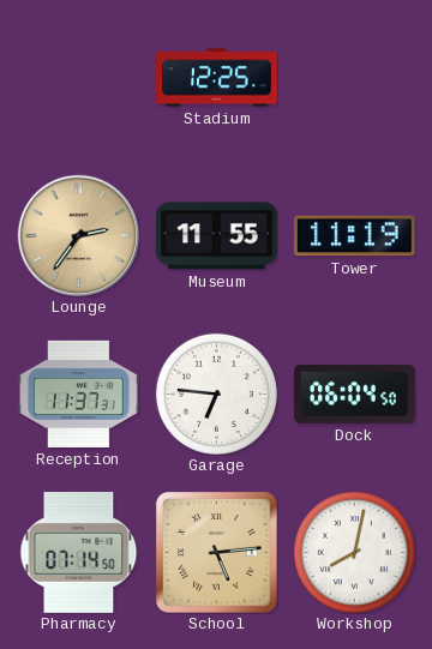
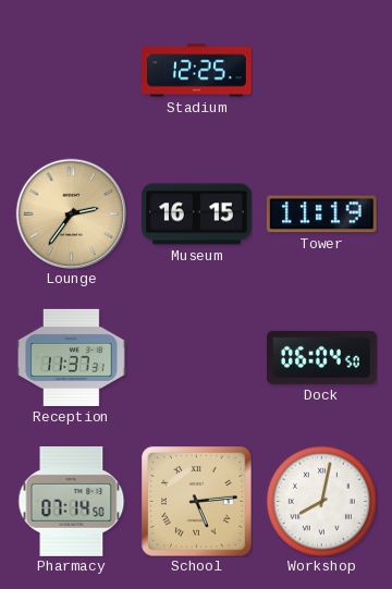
Museum: 11:55 -> 16:15 (197, 214)
Garage: 6:46 -> none (216, 393)
